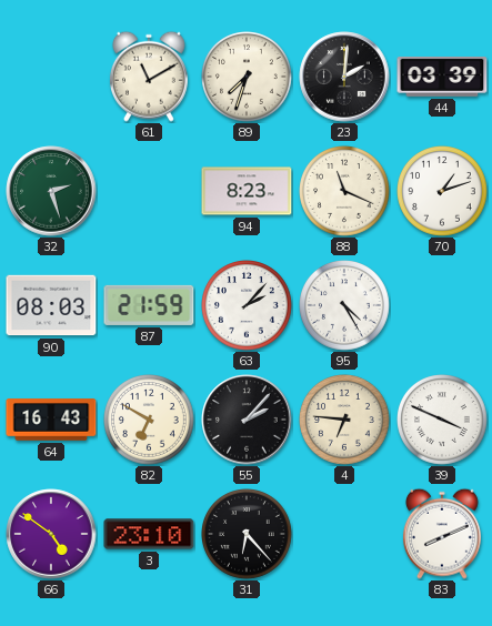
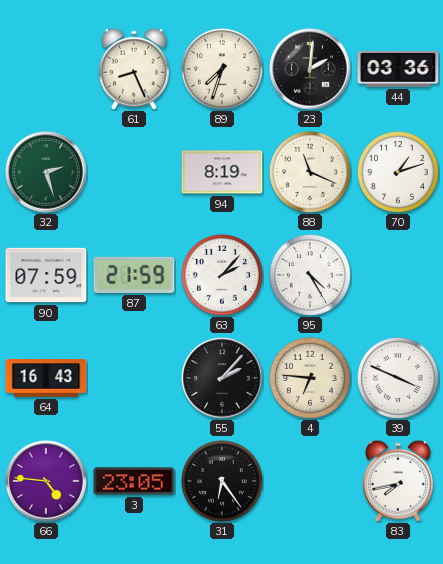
61: 11:10 -> 8:26 (134, 69)
44: 03:39 -> 03:36 (398, 70)
94: 8:23 -> 8:19 (222, 172)
90: 08:03 -> 07:59 (46, 275)
82: 6:50 -> none (150, 421)
66: 4:51 -> 4:46 (46, 481)
3: 23:10 -> 23:05 (134, 481)
31: 6:23 -> 6:24 (223, 482)
83: 8:11 -> 7:43 (398, 481)
